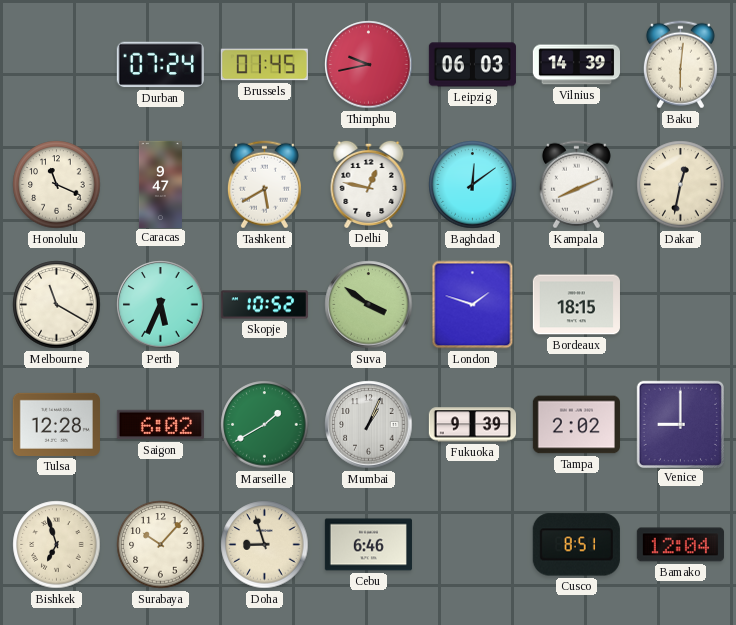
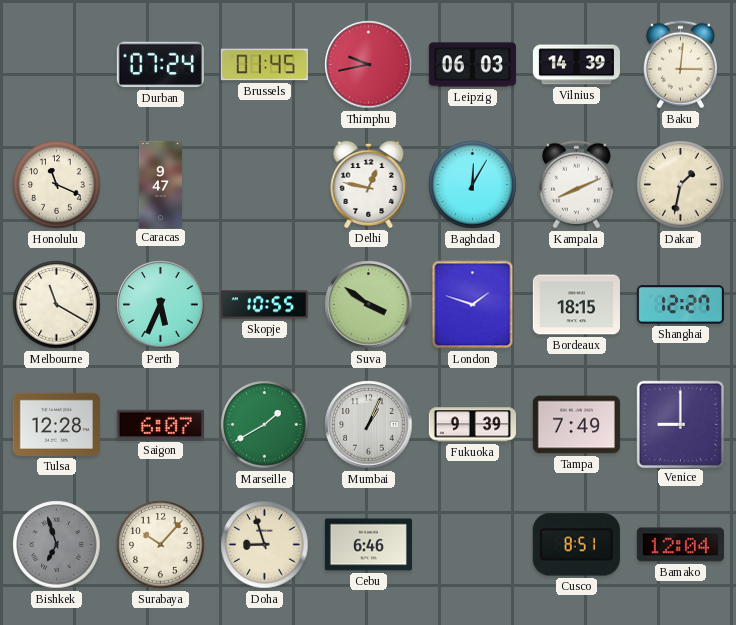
Baku: 6:01 -> 3:01 (680, 65)
Tashkent: 5:40 -> none (264, 185)
Baghdad: 12:09 -> 12:05 (473, 185)
Dakar: 12:32 -> 1:32 (681, 185)
Skopje: 10:52 -> 10:55 (264, 305)
Shanghai: none -> 12:27 (680, 305)
Saigon: 6:02 -> 6:07 (160, 425)
Tampa: 2:02 -> 7:49 (576, 425)
Bishkek dial: cream -> grey (57, 545)
